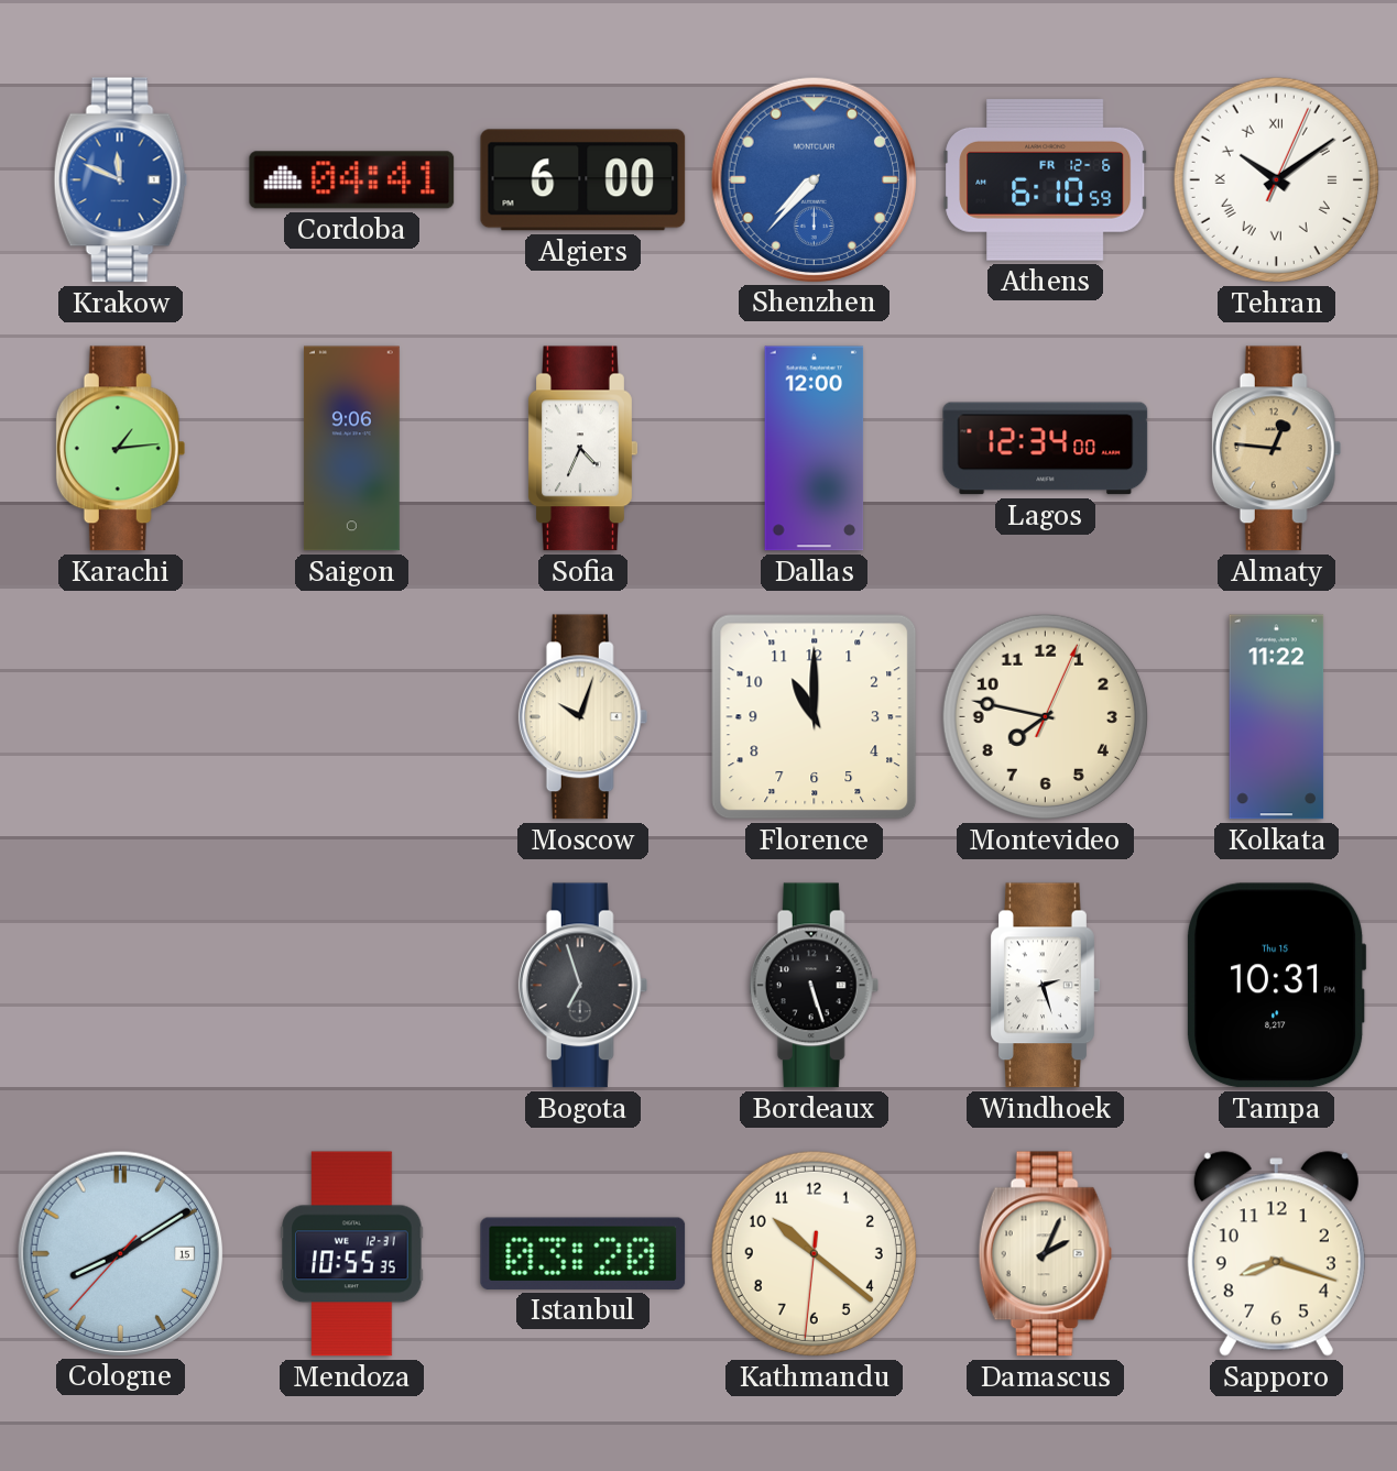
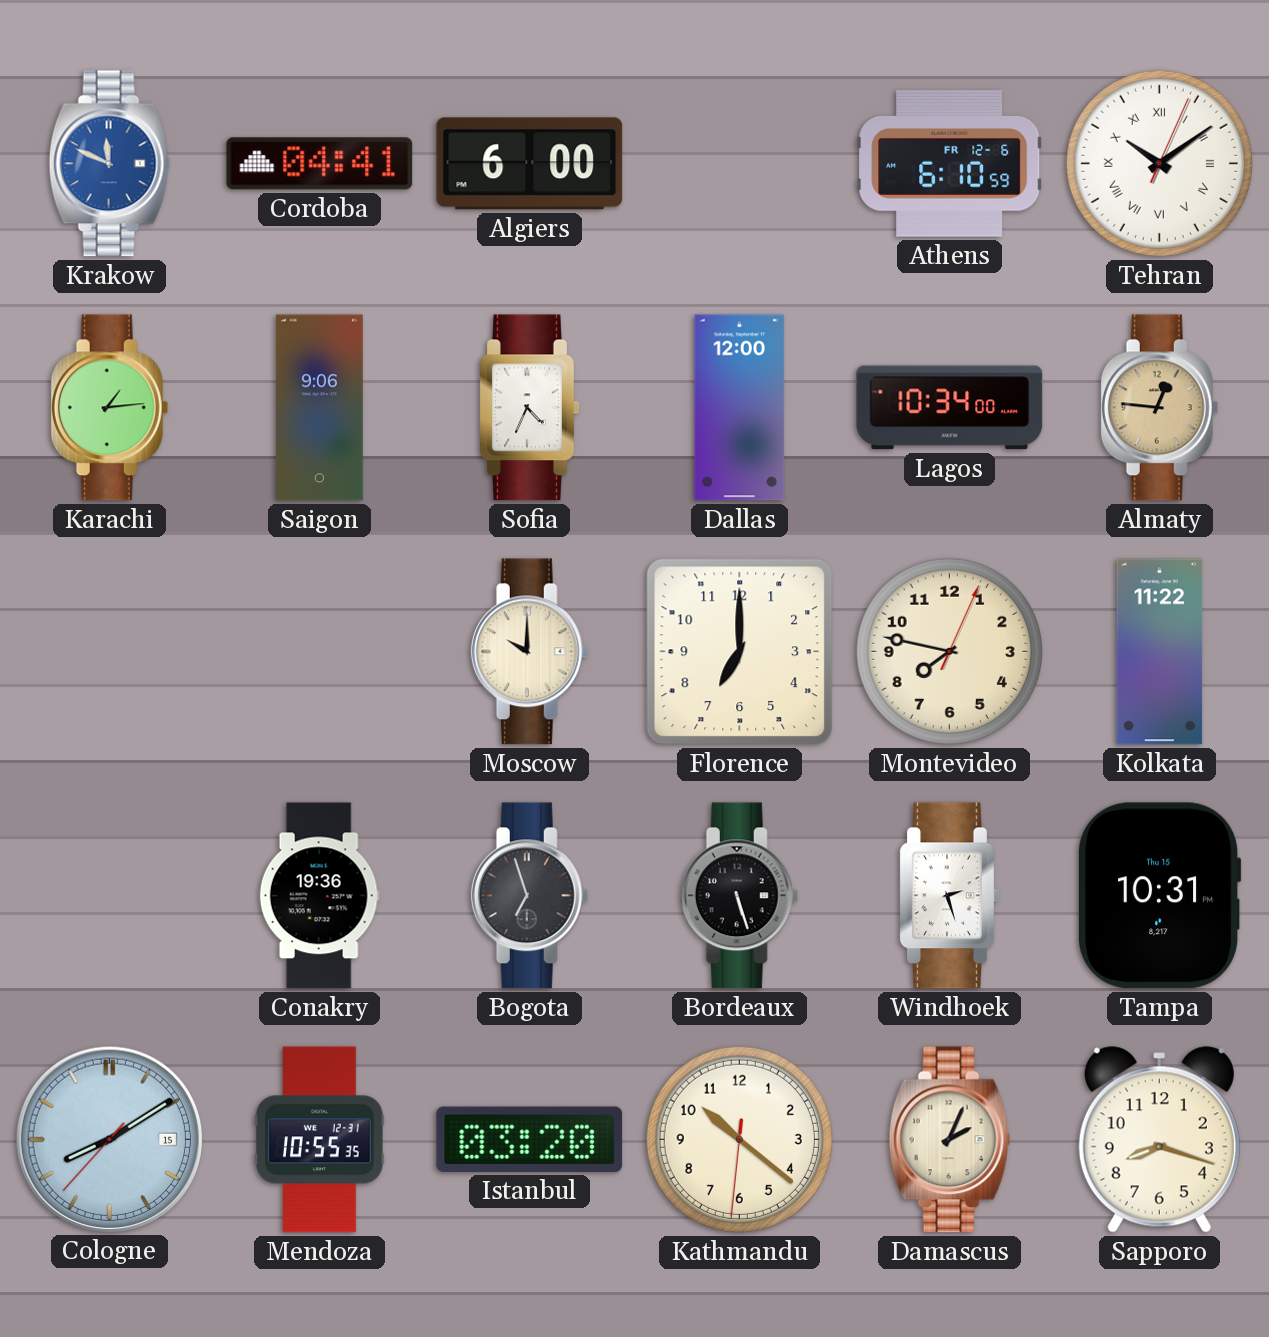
Shenzhen: 7:37 -> none (814, 179)
Lagos: 12:34 -> 10:34 (950, 408)
Moscow: 10:03 -> 10:00 (530, 652)
Florence: 11:00 -> 7:00 (740, 652)
Conakry: none -> 19:36 (319, 896)
